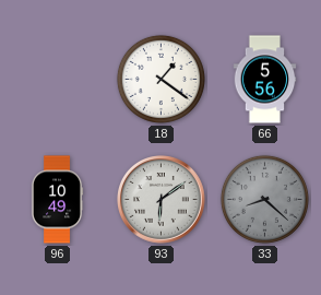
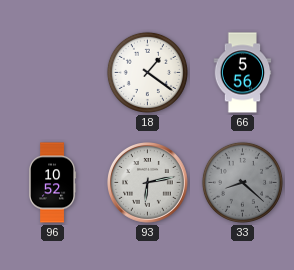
96: 10:49 -> 10:52 (53, 183)
93: 6:09 -> 6:13 (148, 183)
